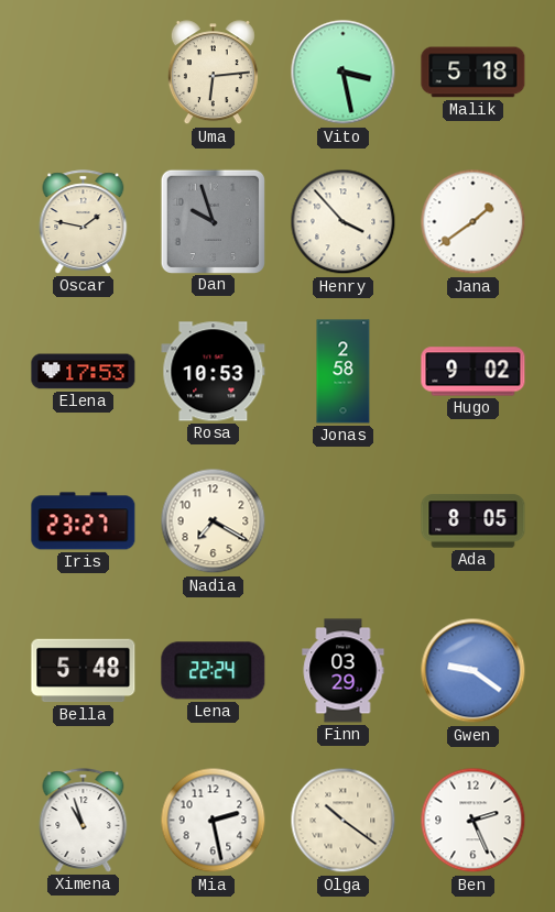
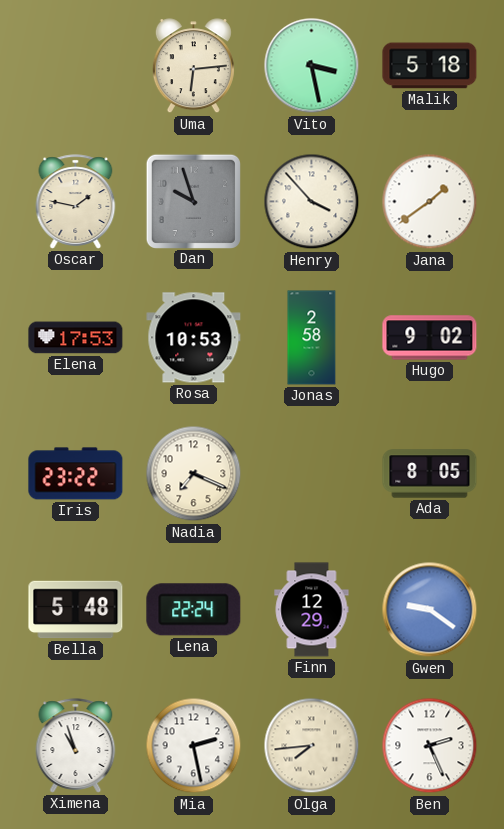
Iris: 23:27 -> 23:22 (76, 474)
Nadia: 7:20 -> 7:19 (194, 474)
Finn: 03:29 -> 12:29 (312, 610)
Olga: 10:21 -> 7:44 (312, 746)
